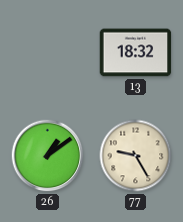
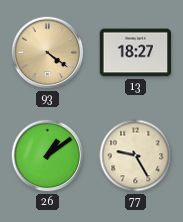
93: none -> 4:21 (48, 53)
13: 18:32 -> 18:27 (136, 53)
